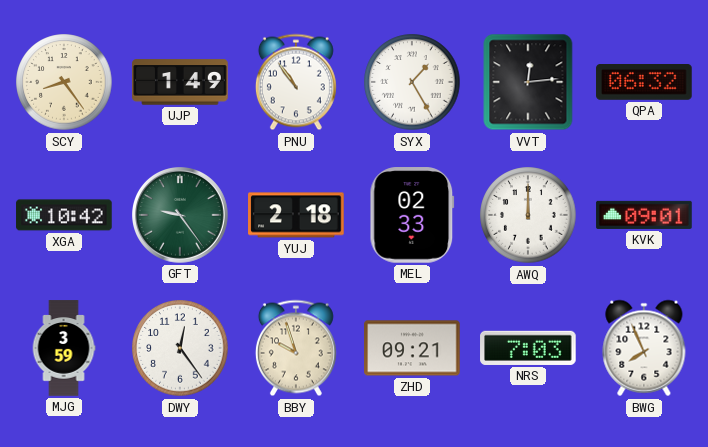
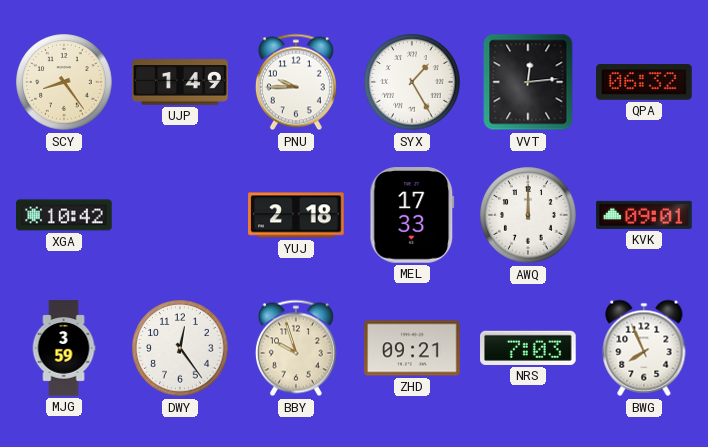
PNU: 10:54 -> 9:45 (296, 82)
GFT: 9:24 -> none (181, 216)
MEL: 02:33 -> 17:33 (412, 215)
